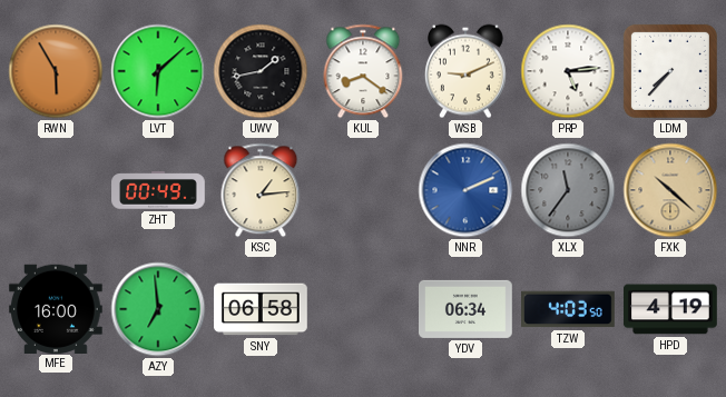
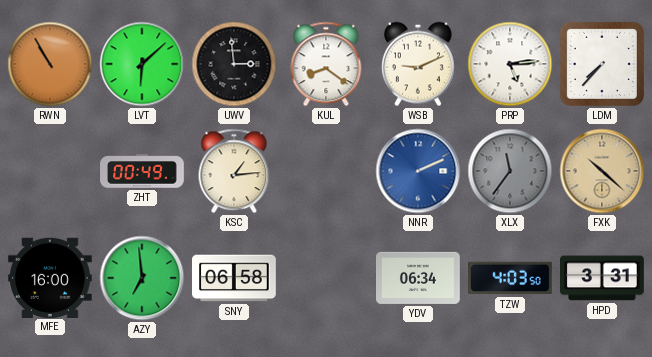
RWN: 5:55 -> 10:55 (50, 64)
UWV: 1:43 -> 2:59 (234, 64)
HPD: 4:19 -> 3:31 (603, 278)
